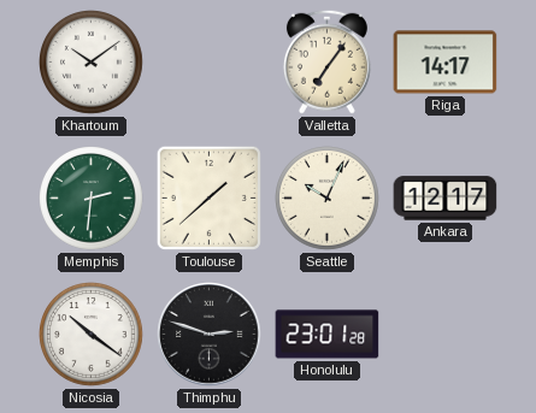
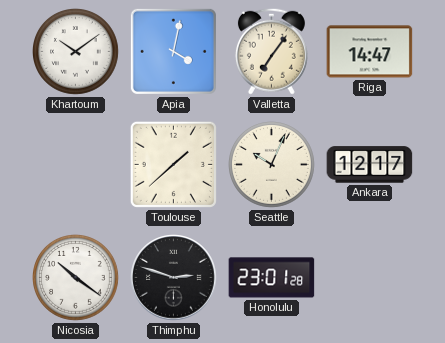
Apia: none -> 4:02 (173, 51)
Riga: 14:17 -> 14:47 (370, 52)
Memphis: 2:31 -> none (92, 199)
